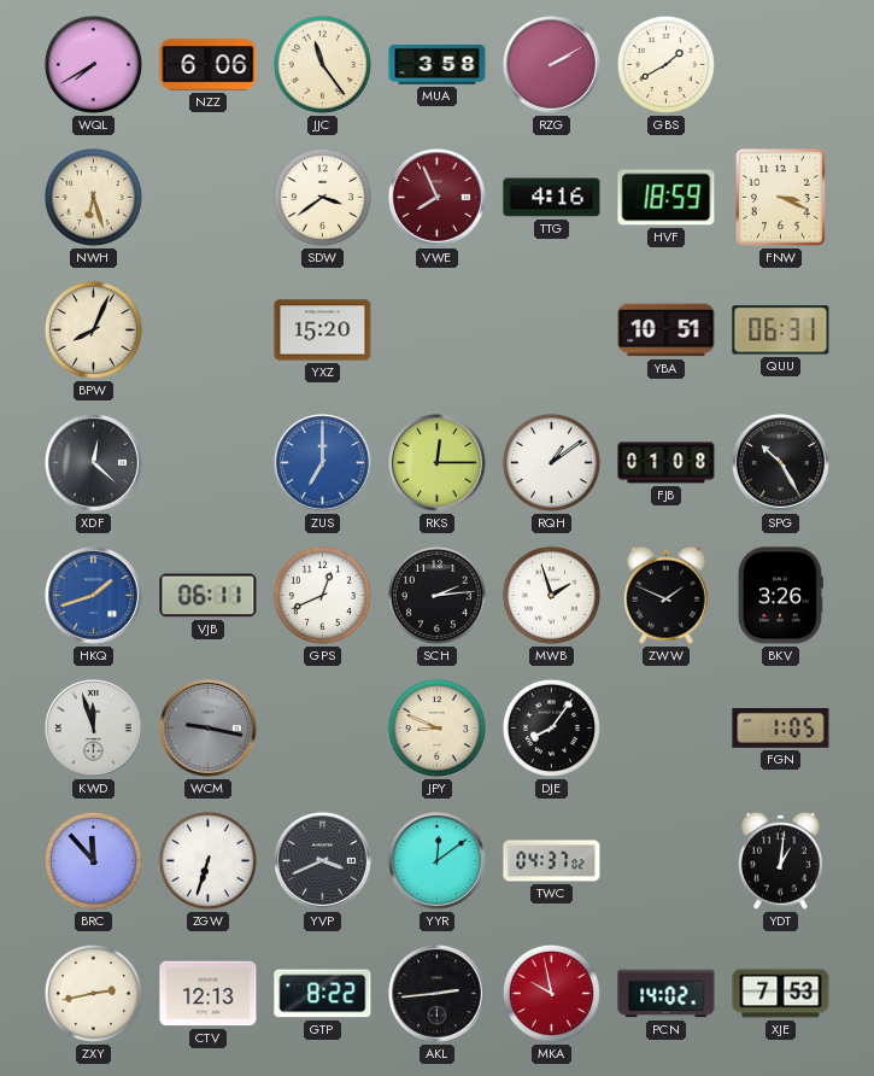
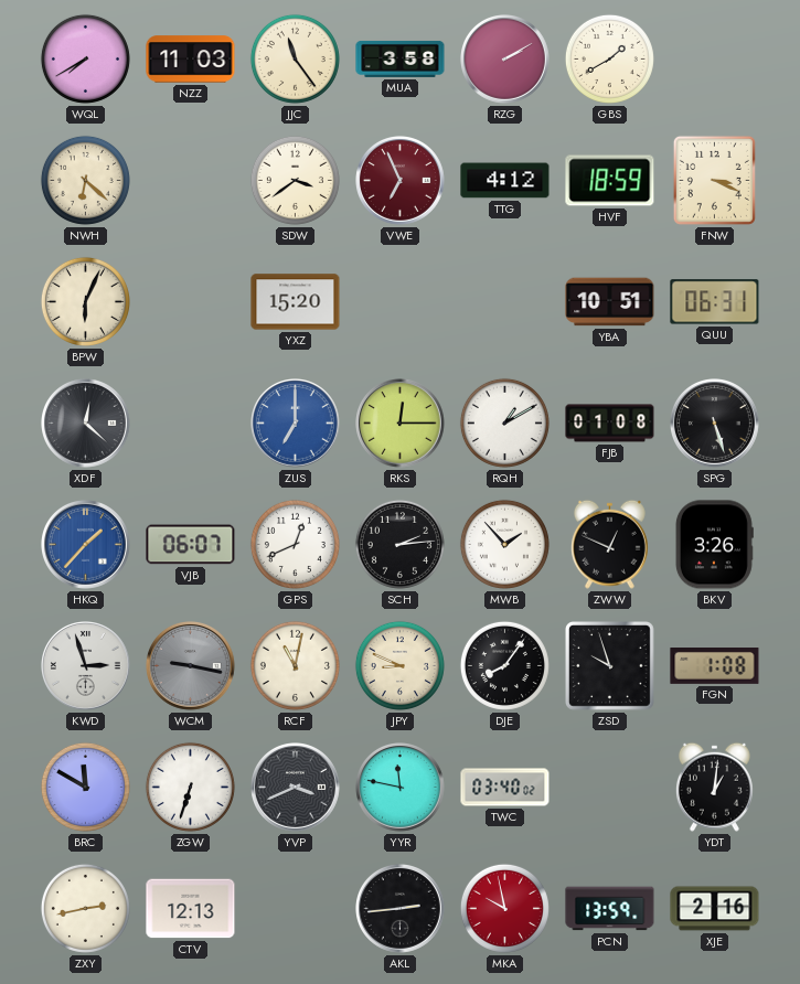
NZZ: 6:06 -> 11:03 (191, 60)
NWH: 6:27 -> 6:22 (85, 180)
VWE: 7:56 -> 6:56 (401, 181)
TTG: 4:16 -> 4:12 (505, 181)
BPW: 8:04 -> 6:04 (85, 301)
RQH: 1:09 -> 1:10 (504, 423)
SPG: 10:25 -> 5:27 (715, 424)
HKQ: 1:42 -> 1:37 (86, 545)
VJB: 06:11 -> 06:07 (191, 545)
MWB: 1:57 -> 1:53 (504, 544)
ZWW: 1:49 -> 12:49 (609, 544)
KWD: 11:57 -> 2:57 (86, 666)
RCF: none -> 11:02 (295, 665)
ZSD: none -> 9:57 (610, 666)
FGN: 1:05 -> 1:08 (715, 666)
BRC: 11:53 -> 11:50 (85, 787)
YYR: 12:09 -> 11:47 (401, 788)
TWC: 04:37 -> 03:40 (505, 788)
GTP: 8:22 -> none (323, 994)
PCN: 14:02 -> 13:59 (610, 909)
XJE: 7:53 -> 2:16 (715, 909)
